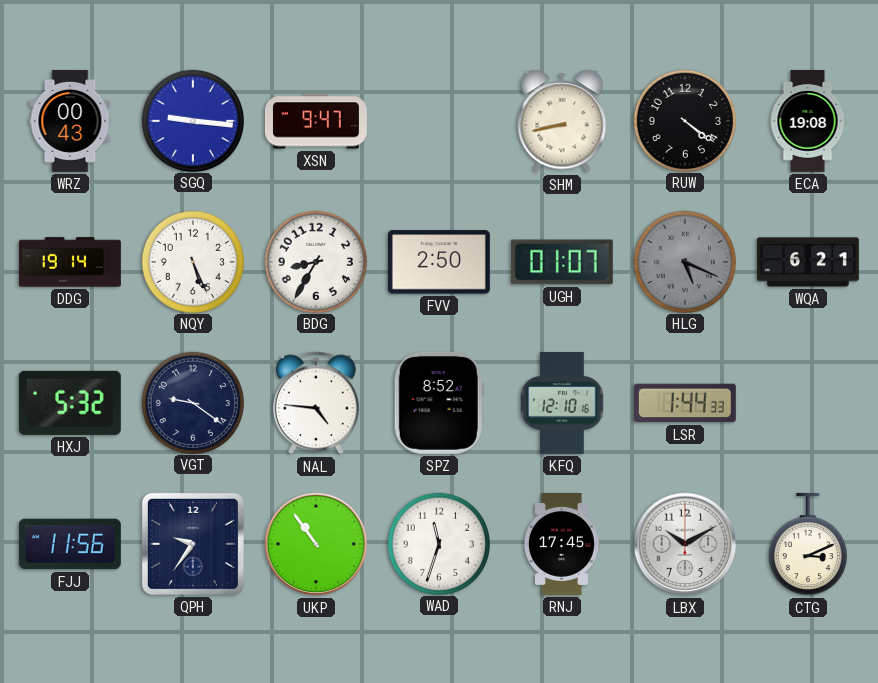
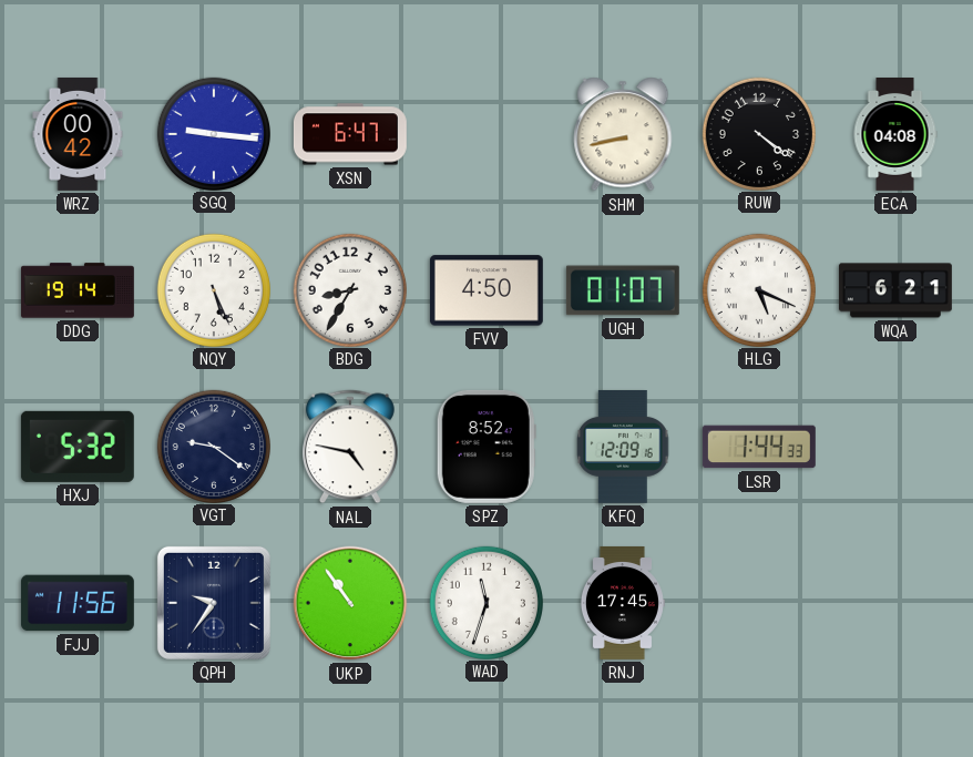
WRZ: 00:43 -> 00:42 (78, 134)
XSN: 9:47 -> 6:47 (350, 134)
ECA: 19:08 -> 04:08 (895, 135)
FVV: 2:50 -> 4:50 (486, 290)
HLG dial: grey -> white (758, 289)
NAL: 4:46 -> 4:47 (350, 447)
KFQ: 12:10 -> 12:09 (623, 447)
LBX: 10:10 -> none (685, 544)
CTG: 3:11 -> none (808, 544)
